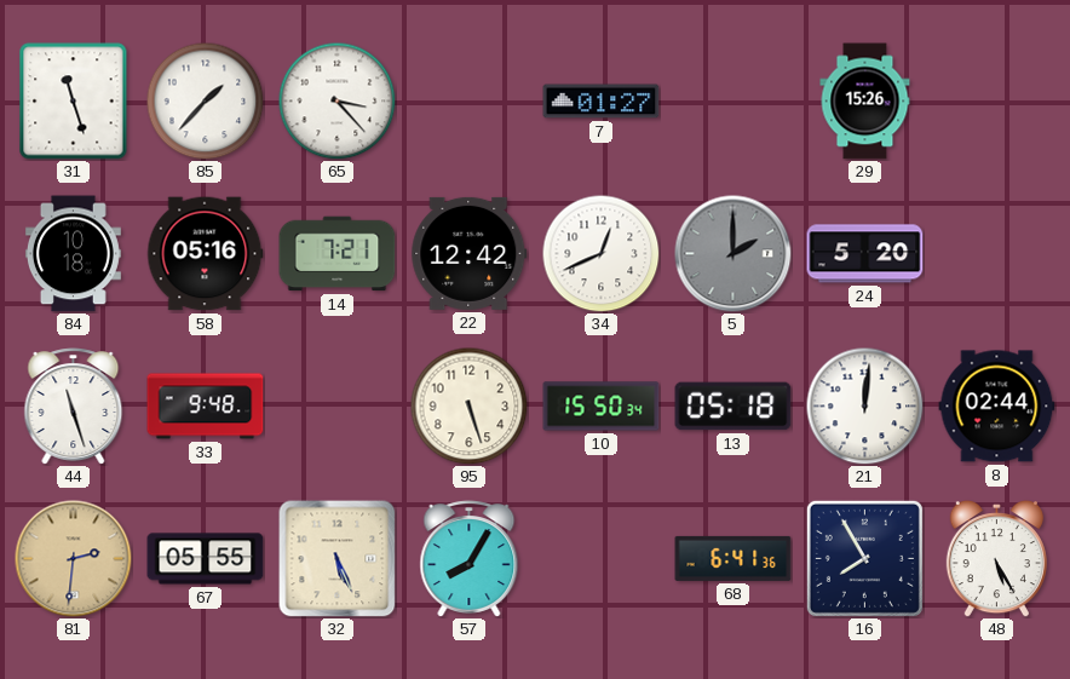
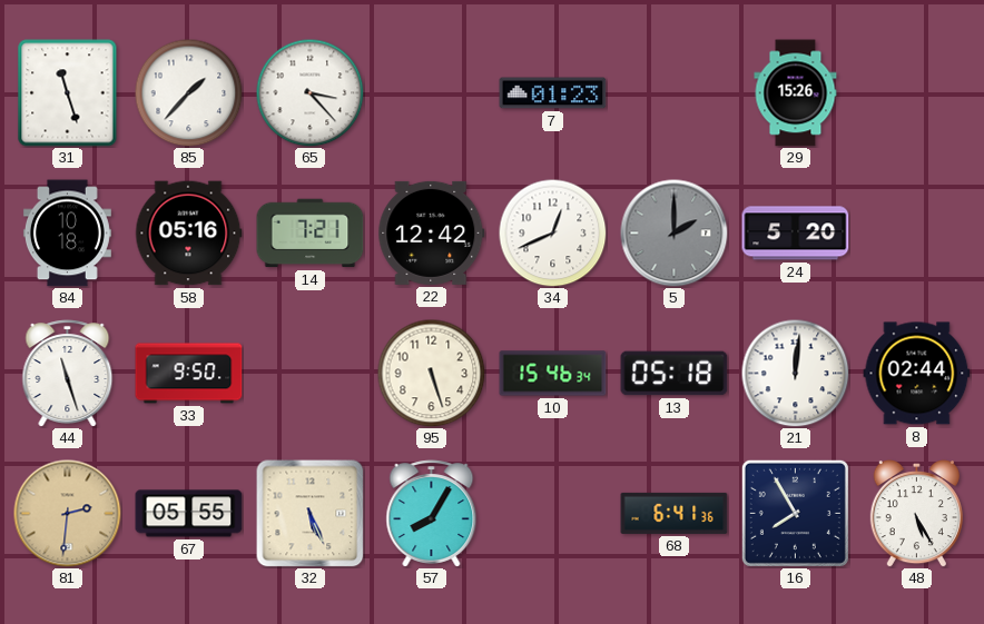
7: 01:27 -> 01:23 (553, 93)
33: 9:48 -> 9:50 (189, 374)
10: 15:50 -> 15:46 (553, 374)
